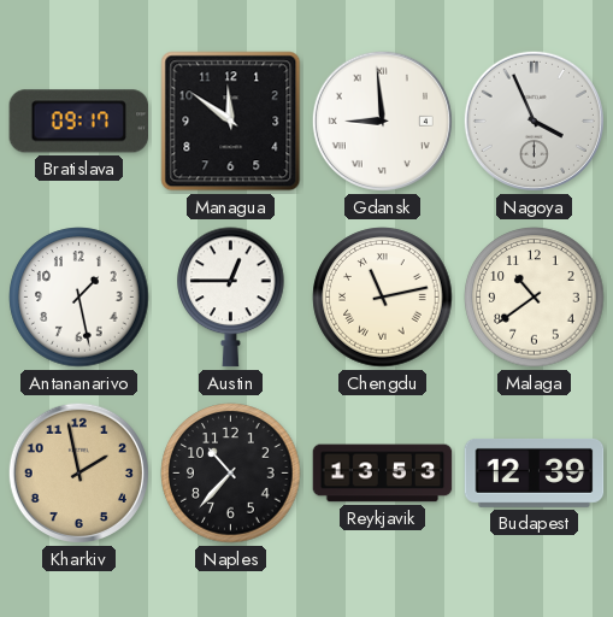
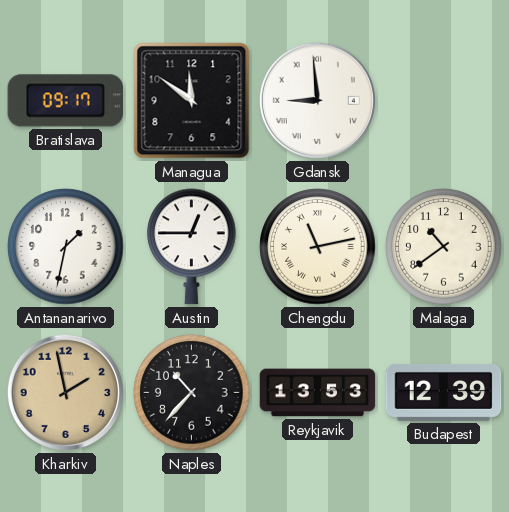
Nagoya: 3:56 -> none (534, 121)
Antananarivo: 1:28 -> 1:32 (66, 247)
